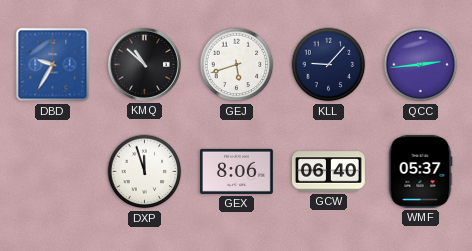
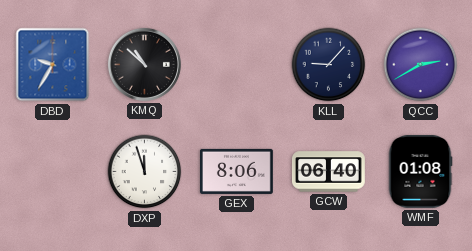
GEJ: 5:42 -> none (237, 65)
QCC: 2:44 -> 2:40 (421, 65)
WMF: 05:37 -> 01:08 (420, 171)
